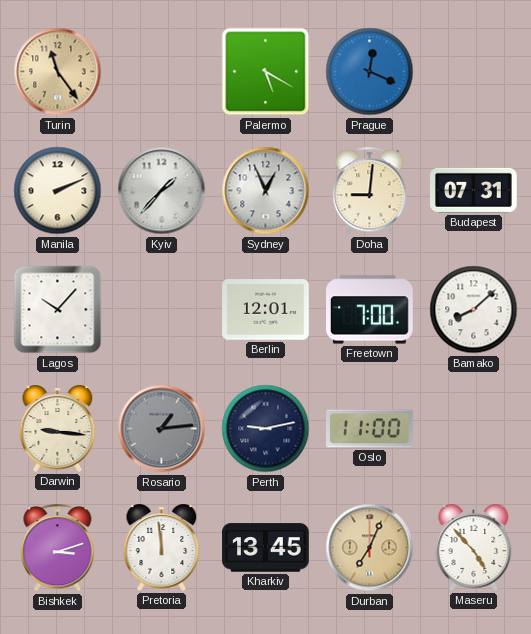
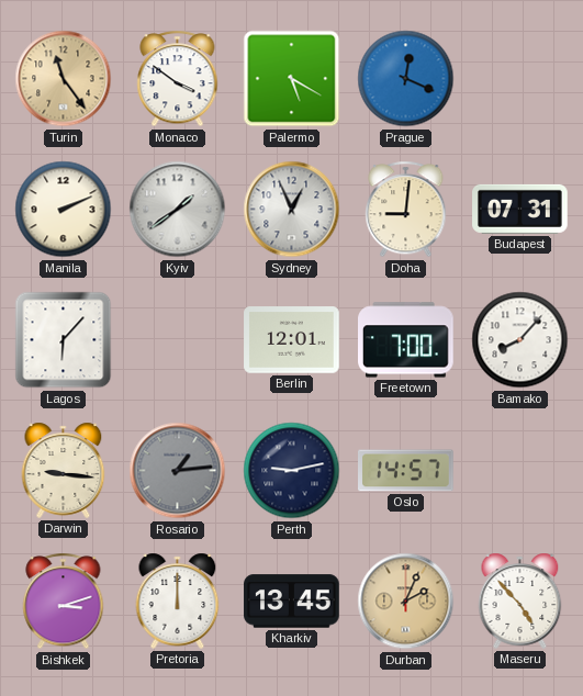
Monaco: none -> 3:51 (178, 79)
Kyiv: 1:37 -> 1:39 (178, 210)
Lagos: 10:07 -> 6:07 (64, 340)
Bamako: 8:08 -> 8:07 (520, 340)
Oslo: 11:00 -> 14:57 (406, 471)
Pretoria: 11:59 -> 12:00 (178, 600)
Durban: 7:04 -> 2:04 (406, 602)
